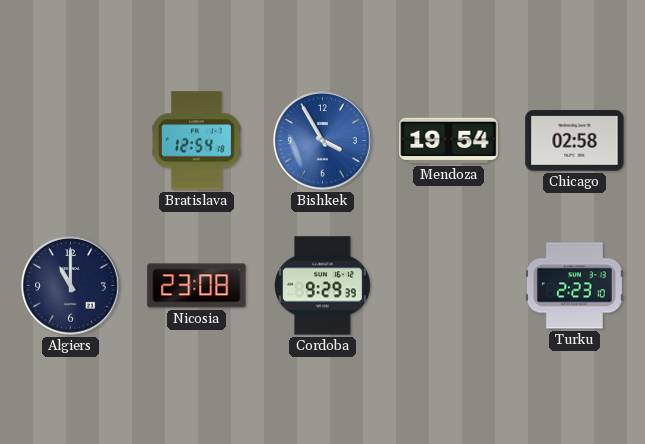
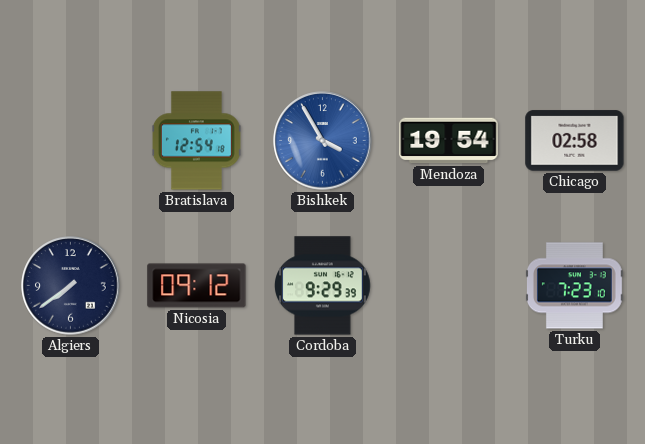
Algiers: 11:00 -> 7:39 (71, 286)
Nicosia: 23:08 -> 09:12 (197, 286)
Turku: 2:23 -> 7:23 (574, 286)
